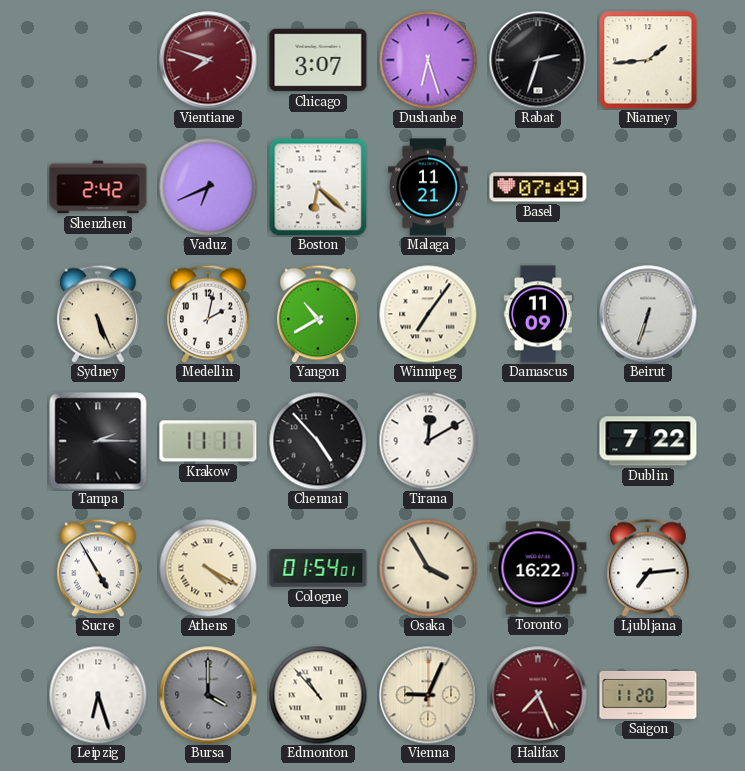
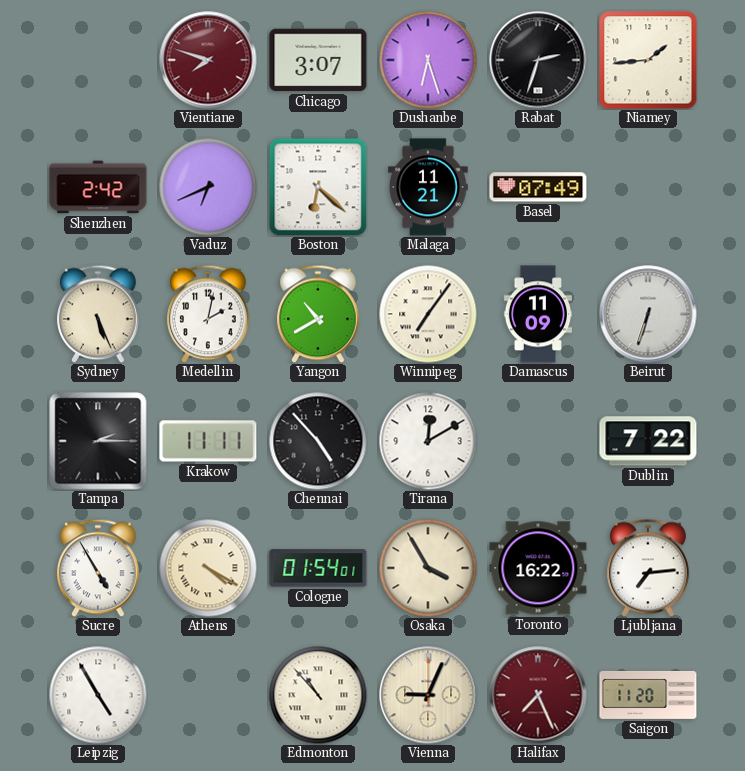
Leipzig: 6:27 -> 4:55 (98, 695)
Bursa: 4:00 -> none (208, 695)
